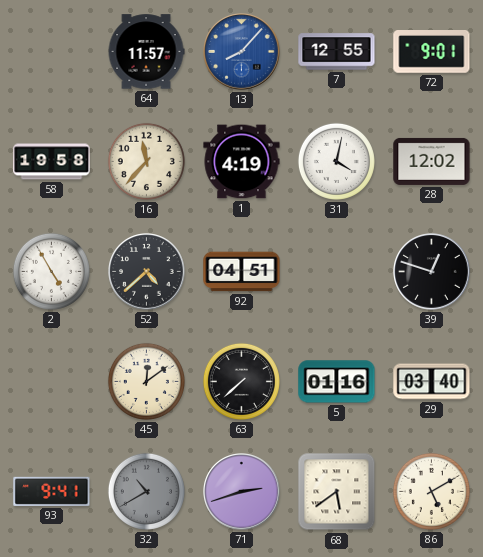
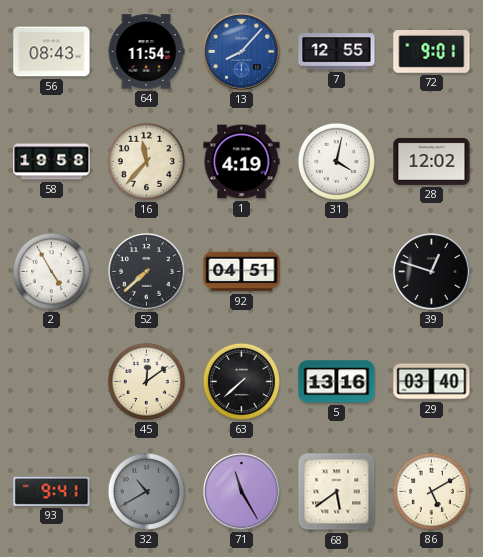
56: none -> 08:43 (52, 52)
64: 11:57 -> 11:54 (146, 52)
52: 4:38 -> 7:38 (147, 272)
5: 01:16 -> 13:16 (337, 382)
71: 2:42 -> 11:25 (242, 492)
